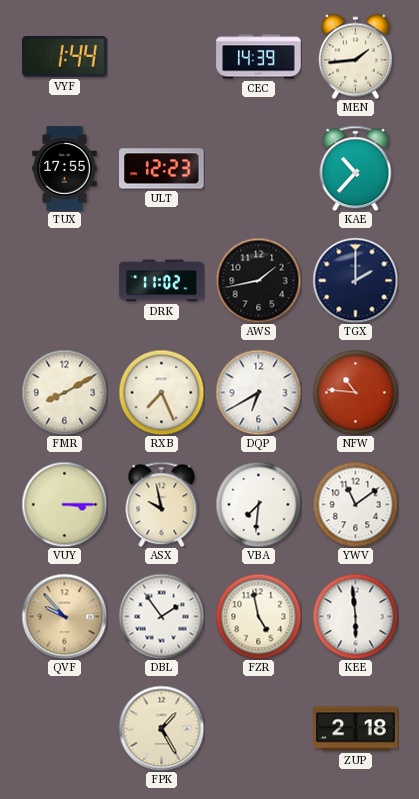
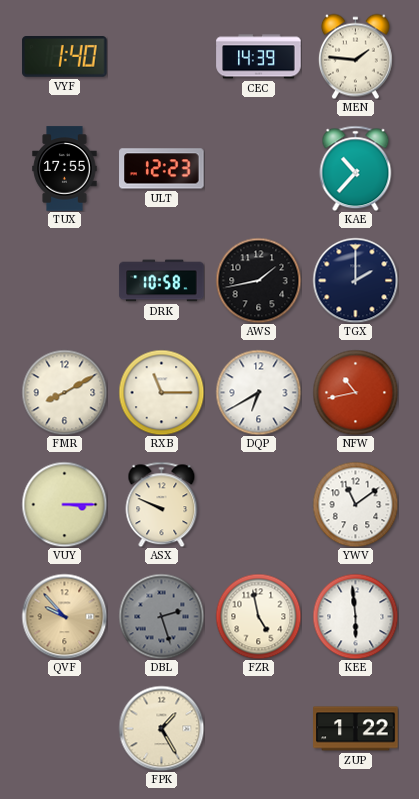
VYF: 1:44 -> 1:40 (65, 57)
MEN: 1:44 -> 1:46 (355, 56)
DRK: 11:02 -> 10:58 (162, 281)
RXB: 7:26 -> 11:15 (161, 392)
NFW: 10:46 -> 10:43 (355, 392)
ASX: 9:58 -> 9:49 (162, 504)
VBA: 7:31 -> none (258, 504)
DBL: 1:54 -> 2:27 (161, 616)
DBL dial: white -> grey (161, 616)
ZUP: 2:18 -> 1:22 (356, 729)
